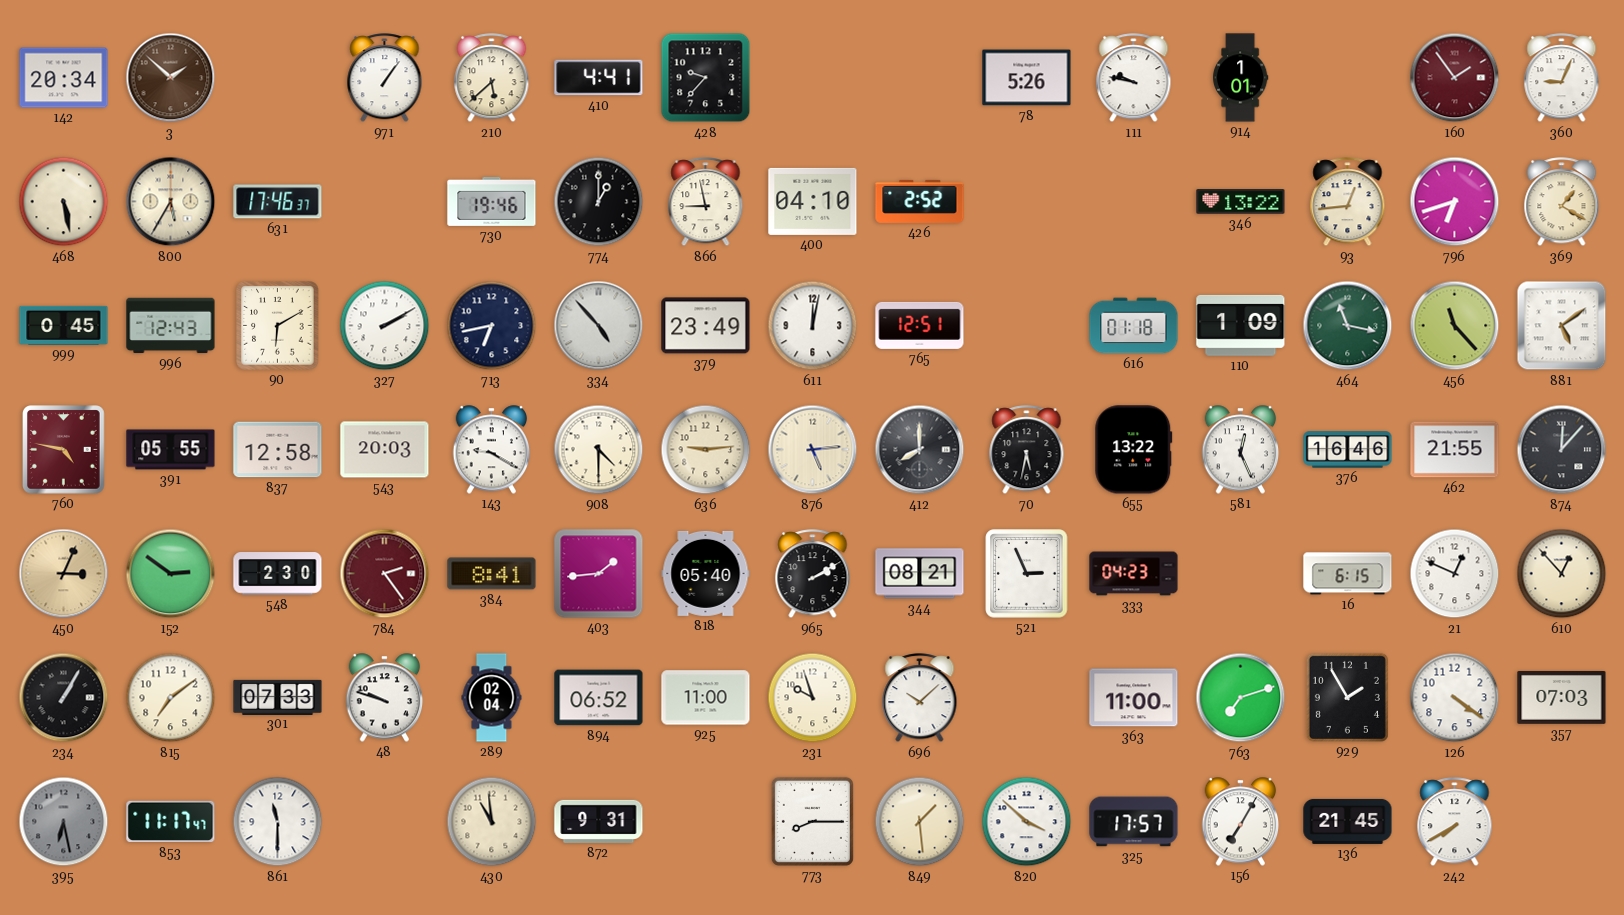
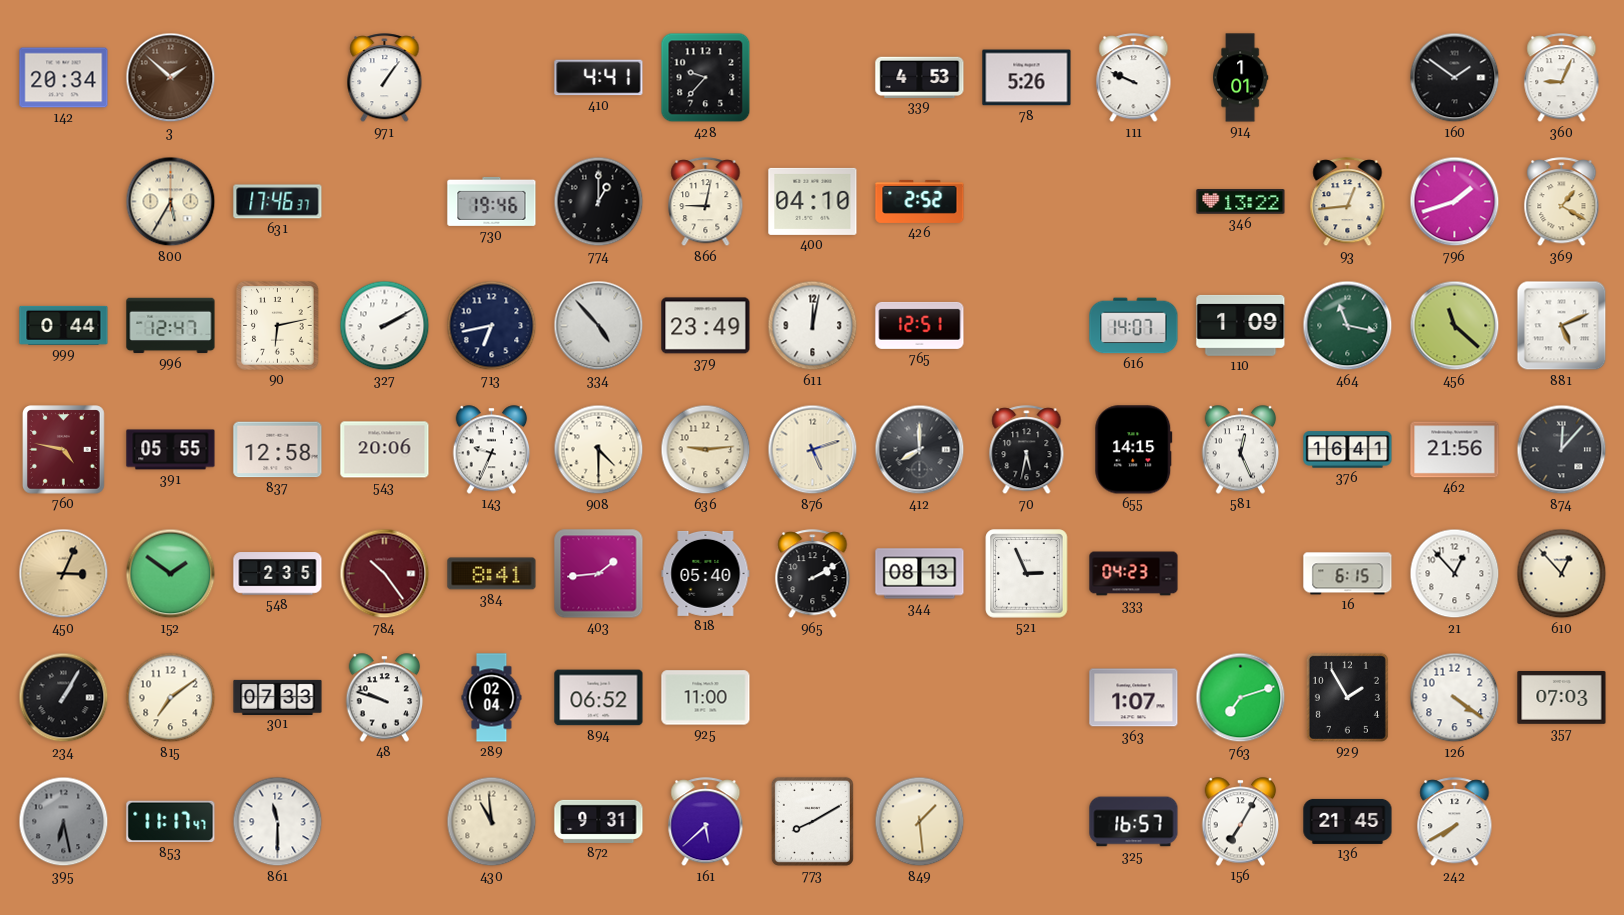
210: 5:38 -> none (492, 78)
339: none -> 4:53 (920, 77)
111: 9:47 -> 9:49 (1134, 78)
160: 1:54 -> 1:51 (1455, 78)
160 dial: burgundy -> black (1455, 78)
468: 5:28 -> none (64, 202)
866: 8:58 -> 9:02 (706, 202)
796: 6:42 -> 1:42 (1455, 202)
999: 0:45 -> 0:44 (64, 325)
996: 12:43 -> 12:47 (171, 326)
90: 6:10 -> 6:13 (278, 326)
616: 01:18 -> 14:07 (1134, 326)
456: 11:23 -> 11:22 (1455, 326)
881: 5:09 -> 5:11 (1562, 326)
543: 20:03 -> 20:06 (385, 450)
143: 9:20 -> 9:34 (492, 450)
876: 5:14 -> 5:12 (813, 450)
655: 13:22 -> 14:15 (1134, 450)
376: 16:46 -> 16:41 (1348, 450)
462: 21:55 -> 21:56 (1455, 450)
152: 2:51 -> 1:51 (171, 574)
548: 2:30 -> 2:35 (278, 574)
784: 2:24 -> 10:24 (385, 574)
344: 08:21 -> 08:13 (920, 574)
21: 12:49 -> 12:53 (1455, 574)
231: 9:57 -> none (813, 698)
696: 10:08 -> none (920, 698)
363: 11:00 -> 1:07 (1134, 698)
161: none -> 5:38 (706, 822)
773: 8:15 -> 8:10 (812, 821)
820: 3:52 -> none (1027, 822)
325: 17:57 -> 16:57 (1134, 822)
